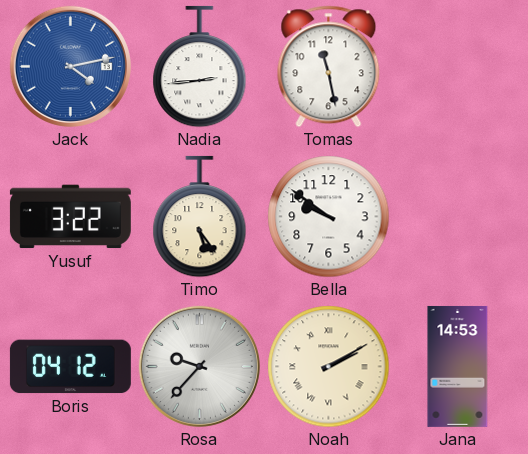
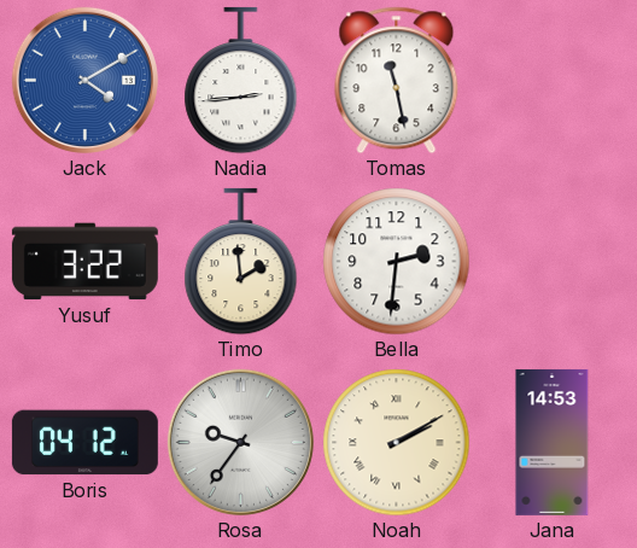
Jack: 4:13 -> 4:10 (84, 80)
Timo: 5:24 -> 1:59 (241, 262)
Bella: 9:51 -> 2:31 (397, 262)
Rosa: 9:37 -> 9:36 (240, 442)
